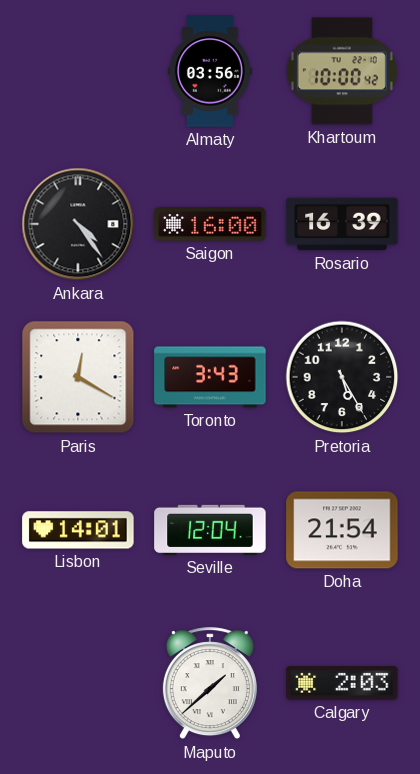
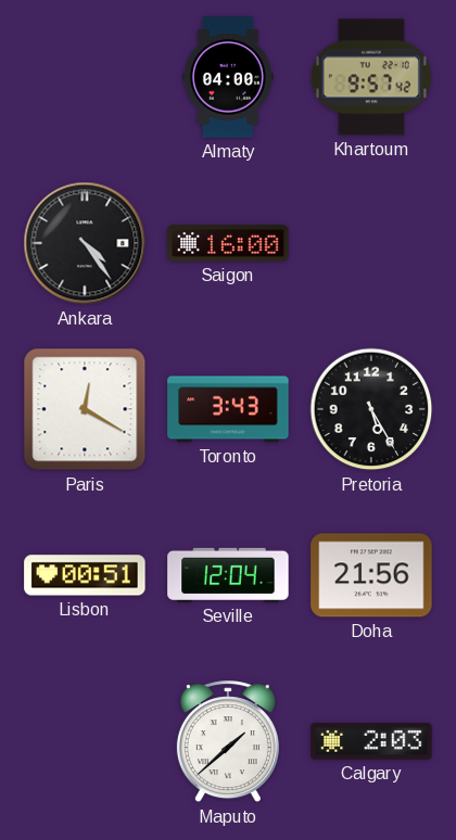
Almaty: 03:56 -> 04:00 (228, 77)
Khartoum: 10:00 -> 9:57 (371, 77)
Rosario: 16:39 -> none (342, 224)
Lisbon: 14:01 -> 00:51 (85, 575)
Doha: 21:54 -> 21:56 (371, 575)
